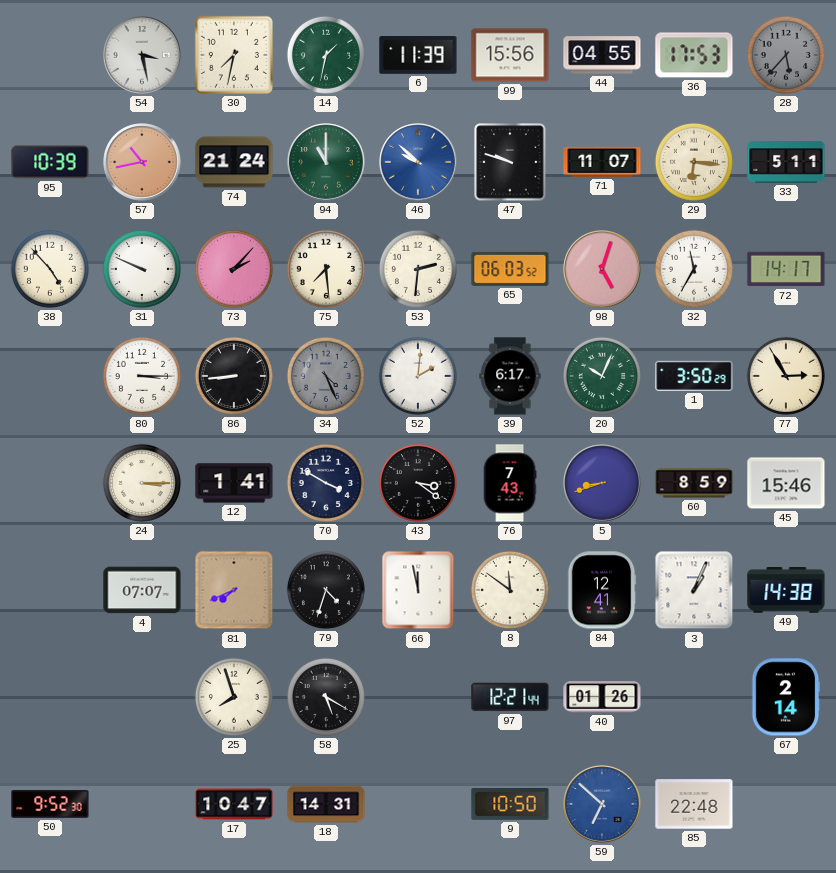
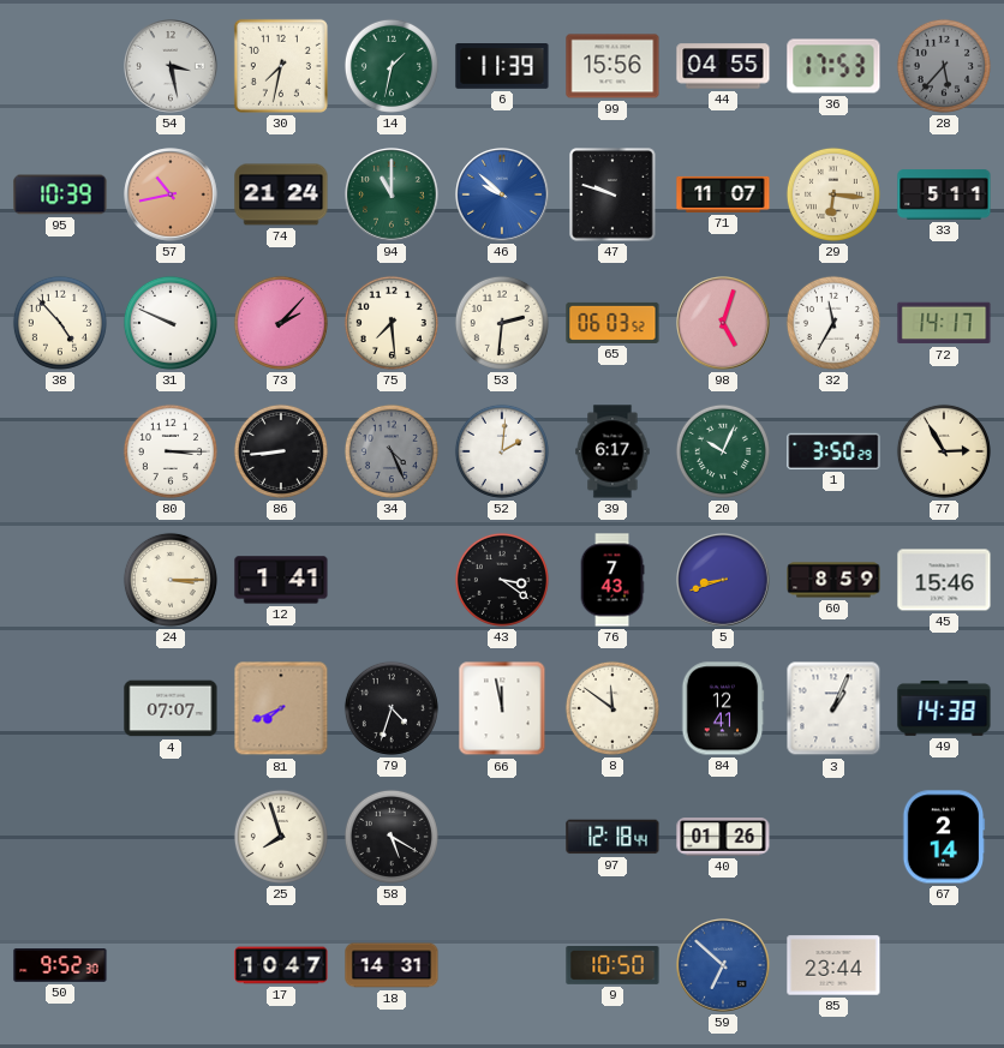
70: 3:50 -> none (326, 483)
97: 12:21 -> 12:18 (612, 837)
85: 22:48 -> 23:44 (833, 965)
